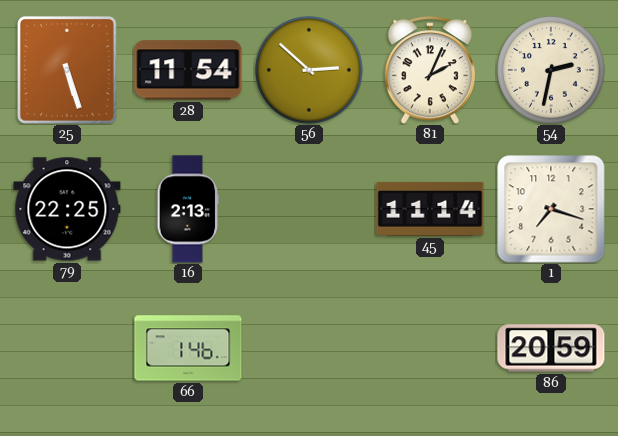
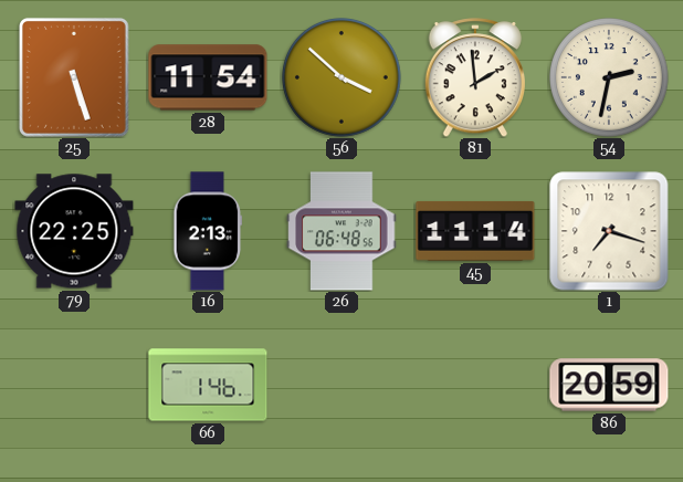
56: 2:52 -> 3:52 (343, 78)
81: 2:04 -> 1:59 (474, 77)
26: none -> 06:48 (341, 231)
